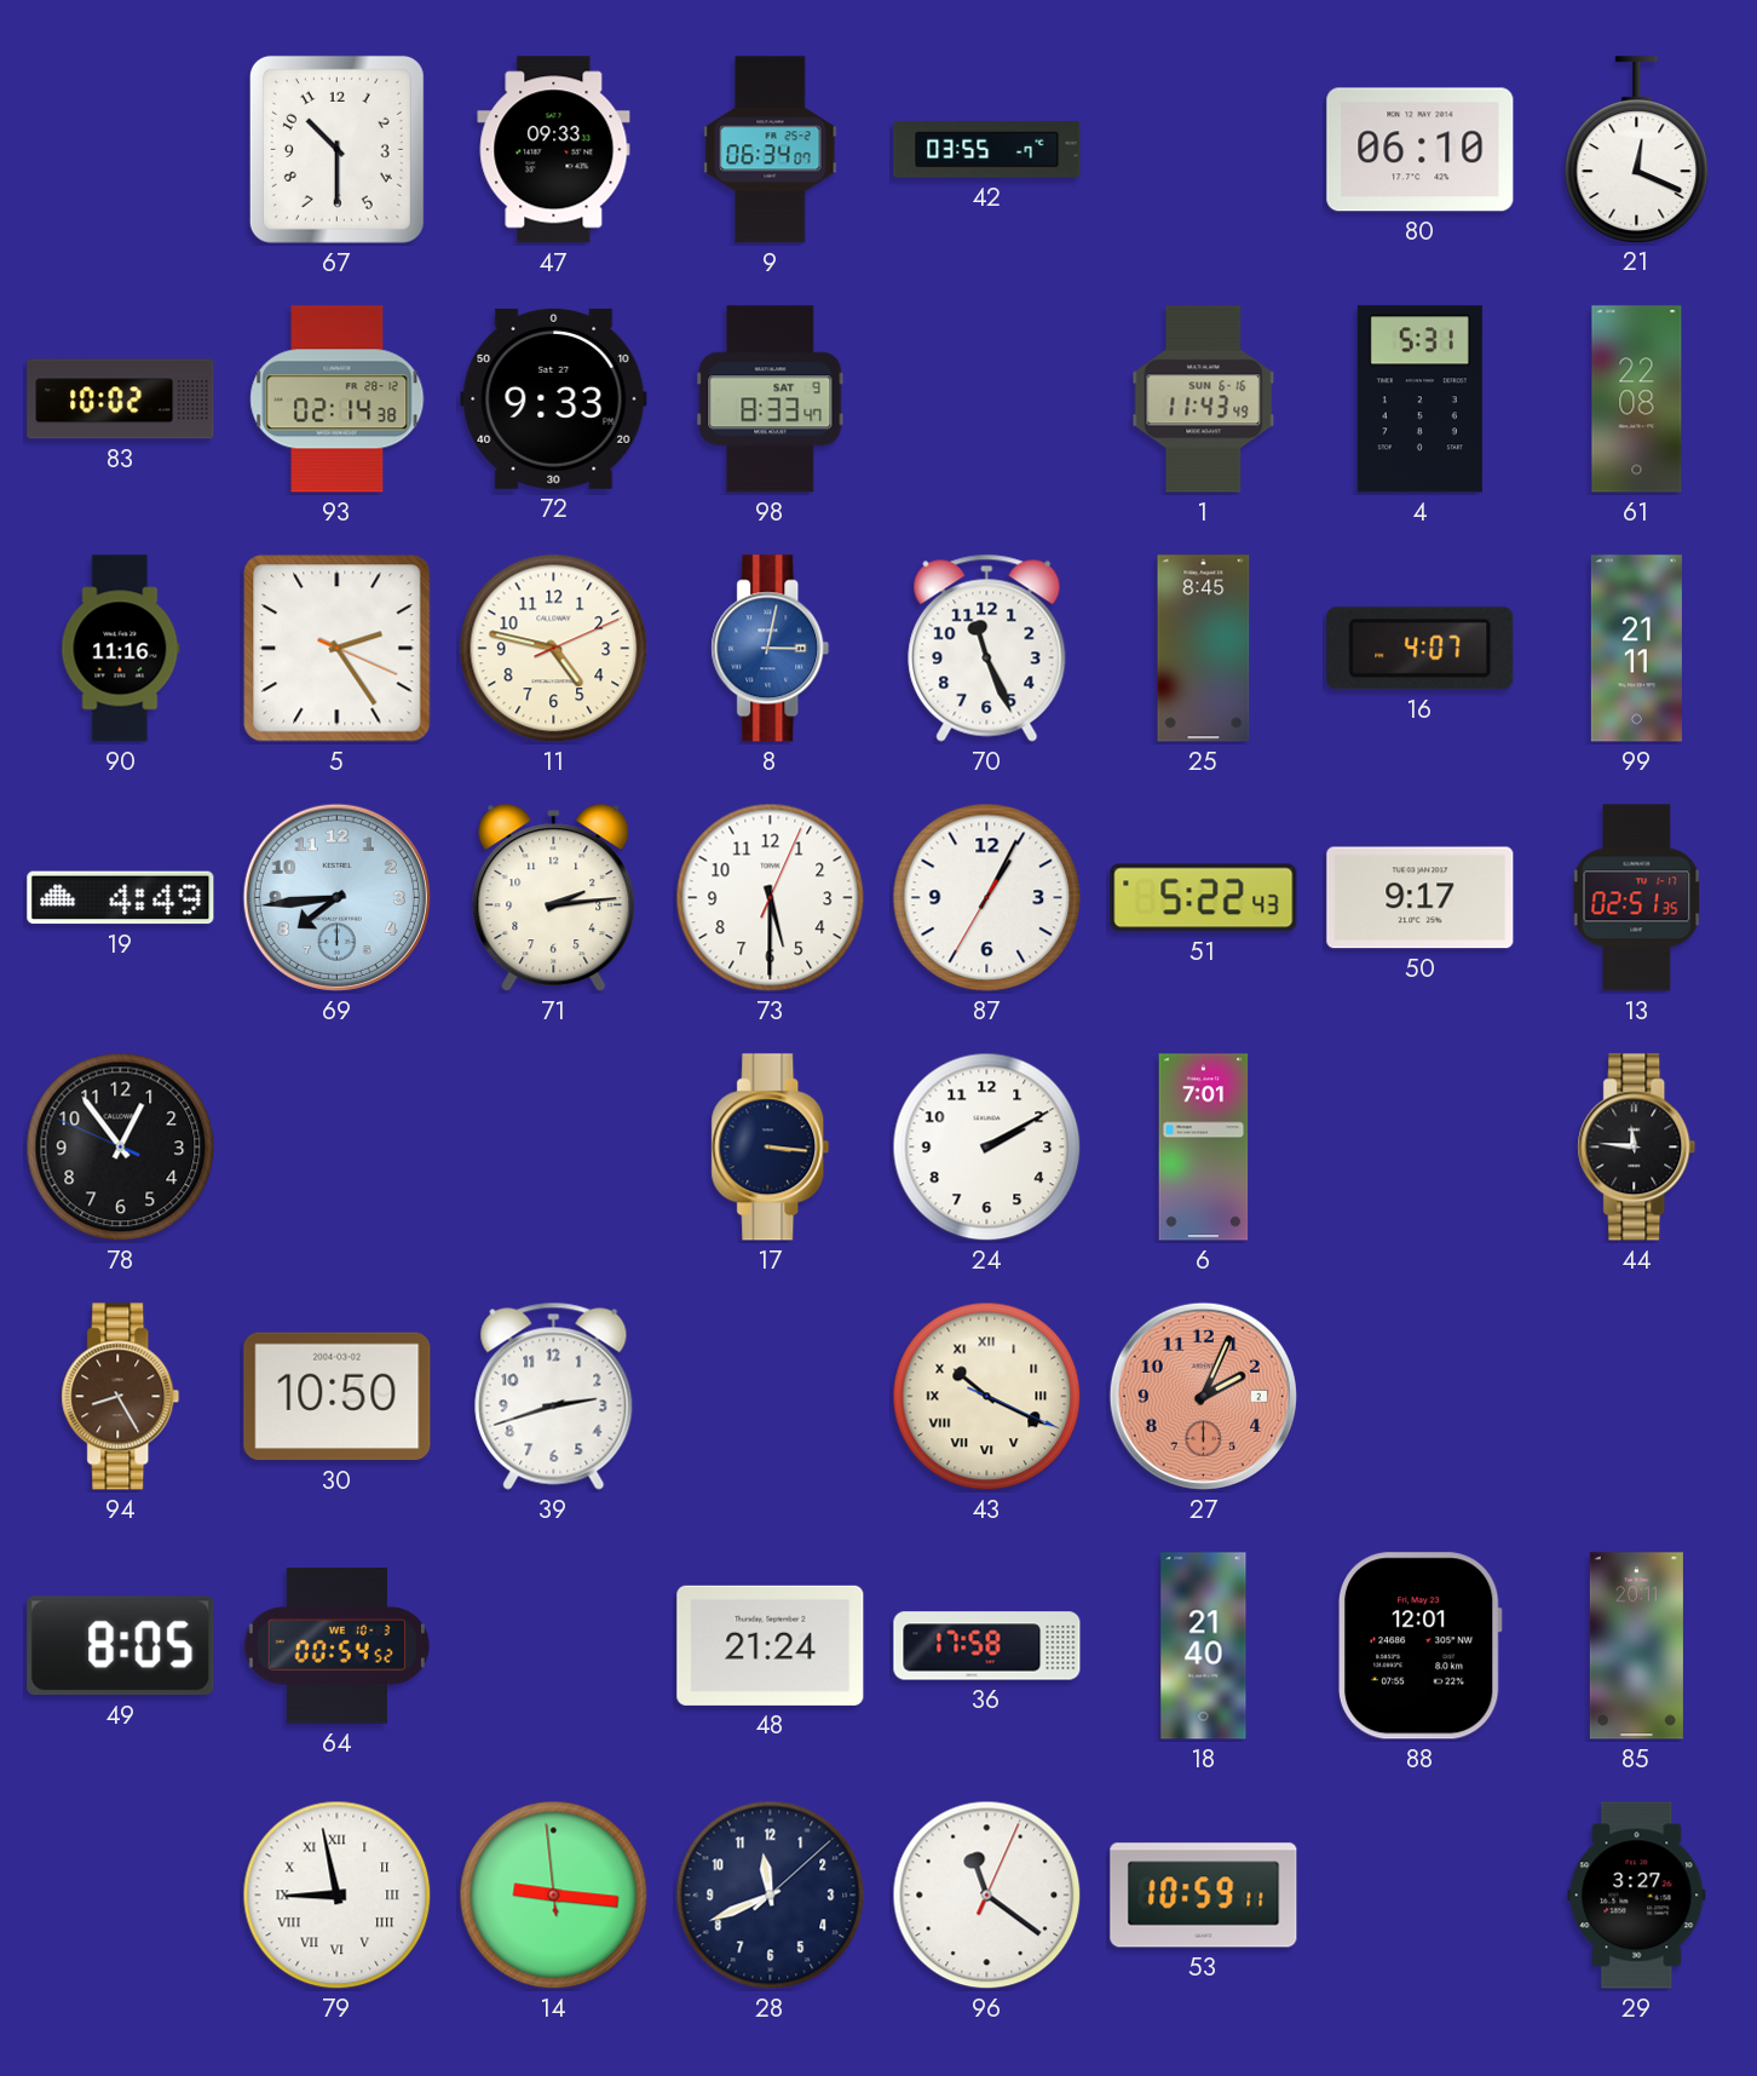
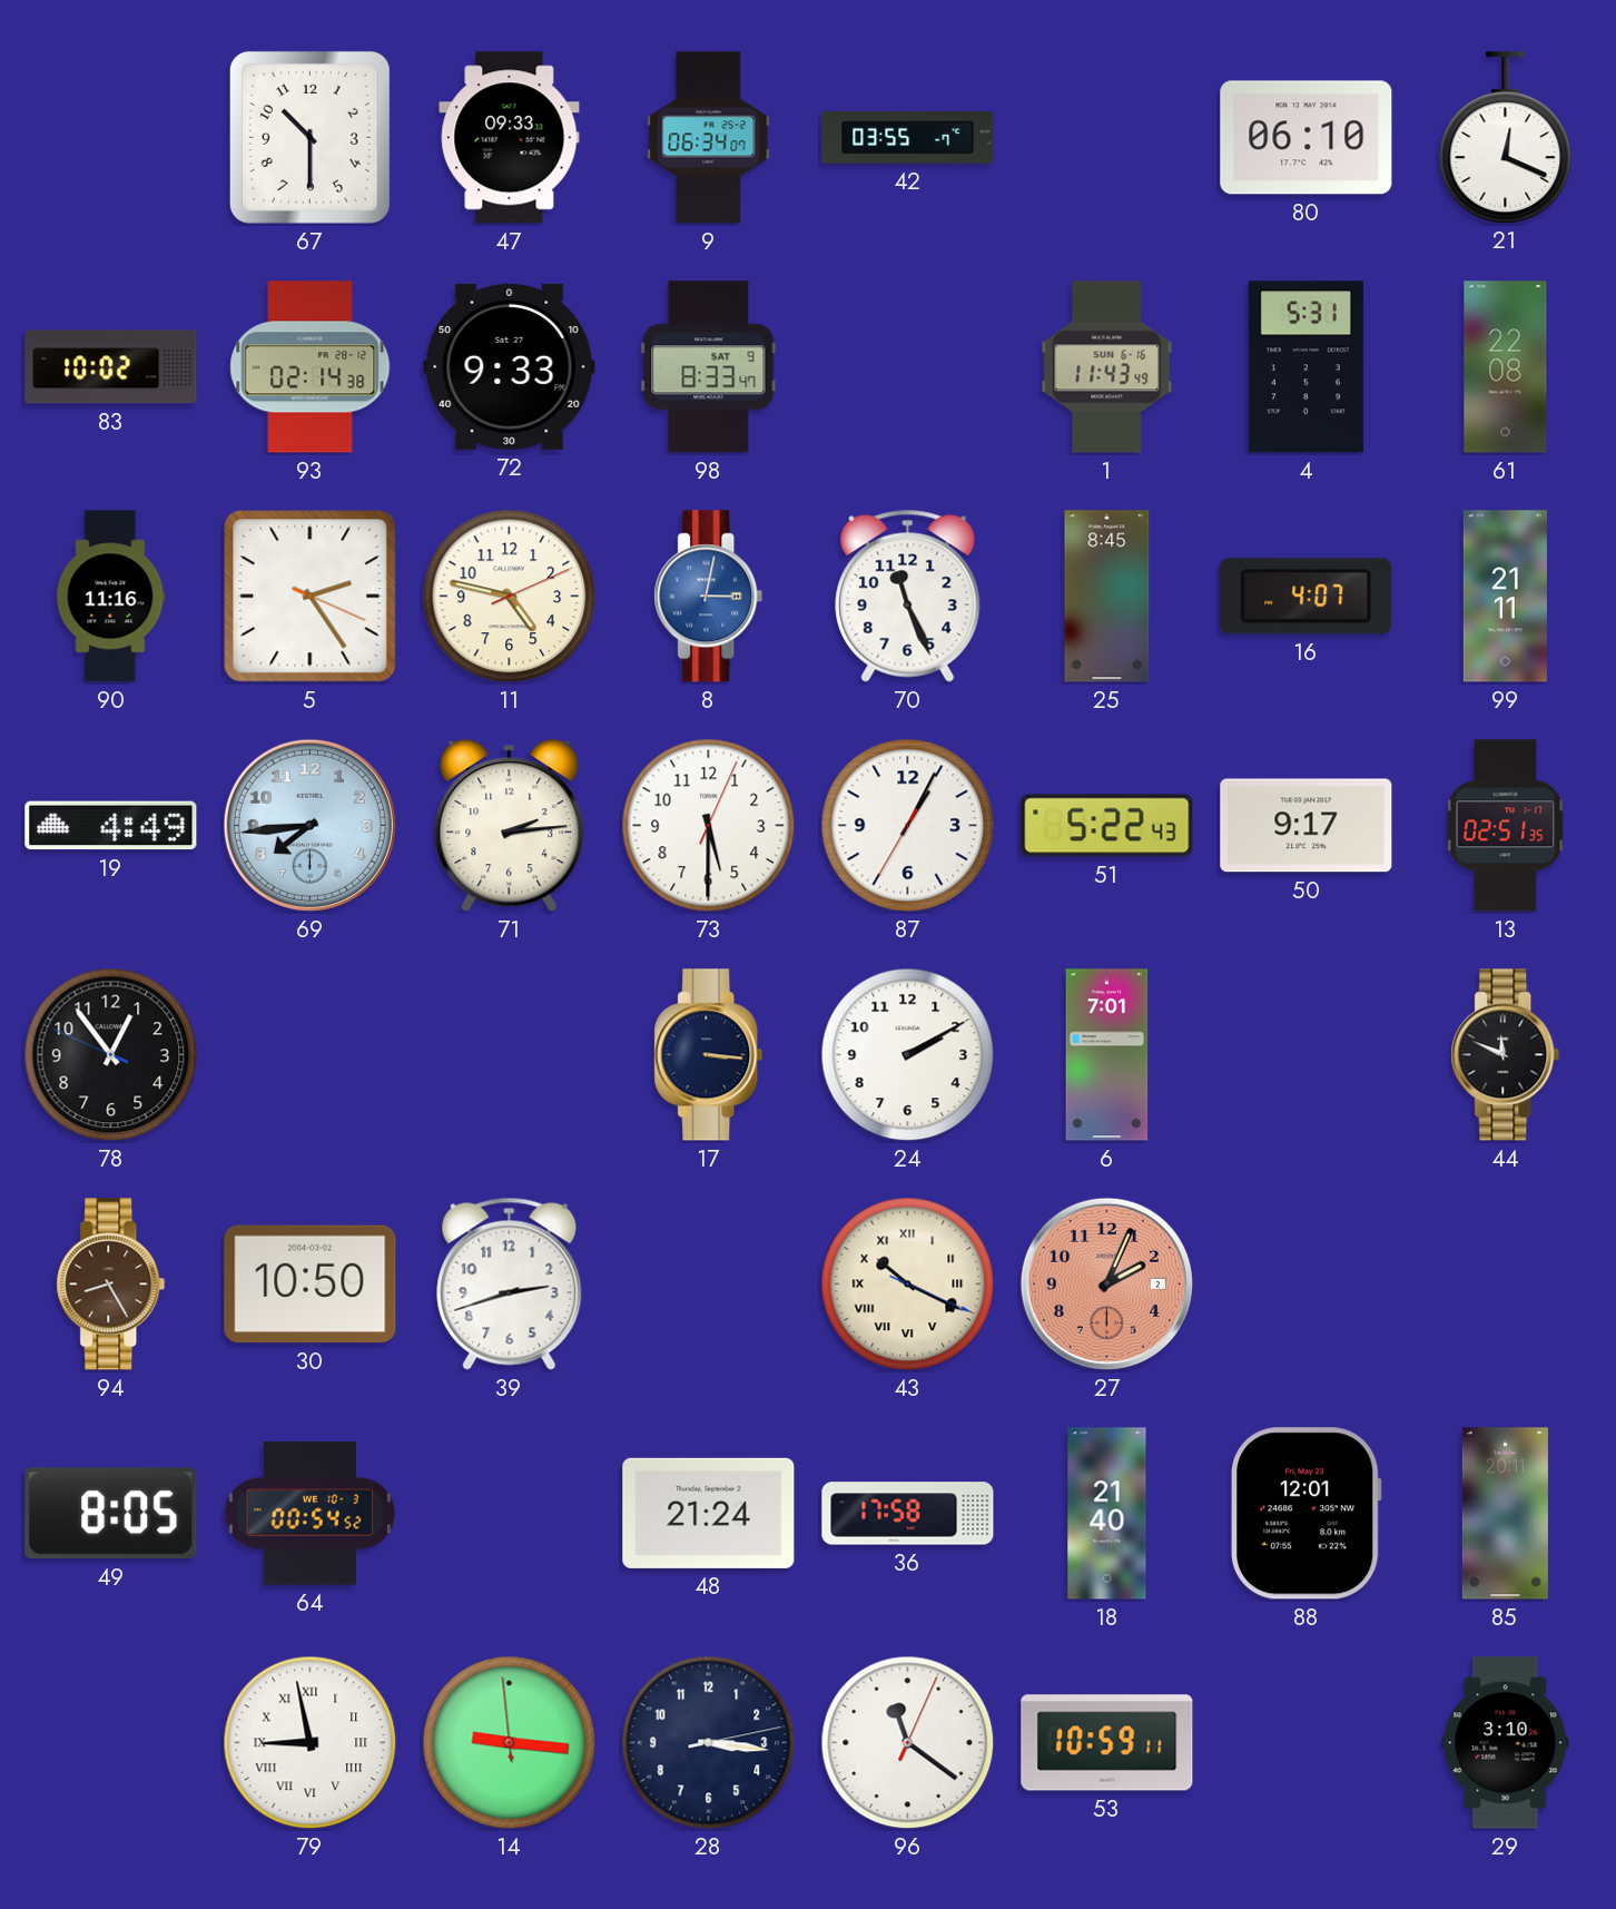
44: 11:46 -> 11:49 (1506, 1055)
28: 11:41 -> 3:16 (709, 1743)
29: 3:27 -> 3:10 (1506, 1743)
